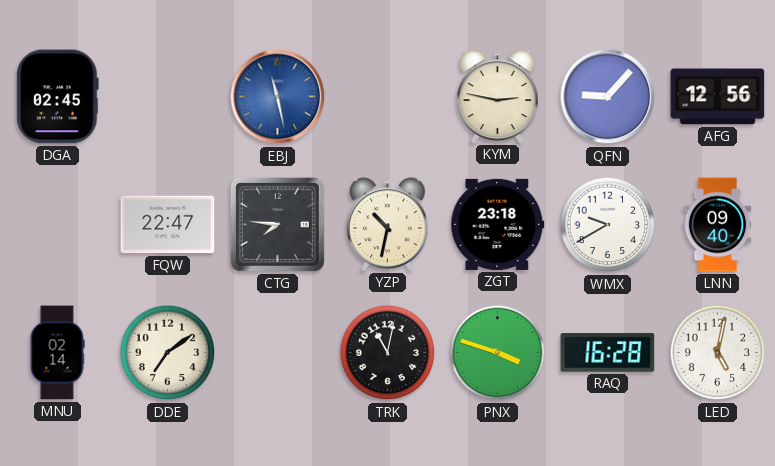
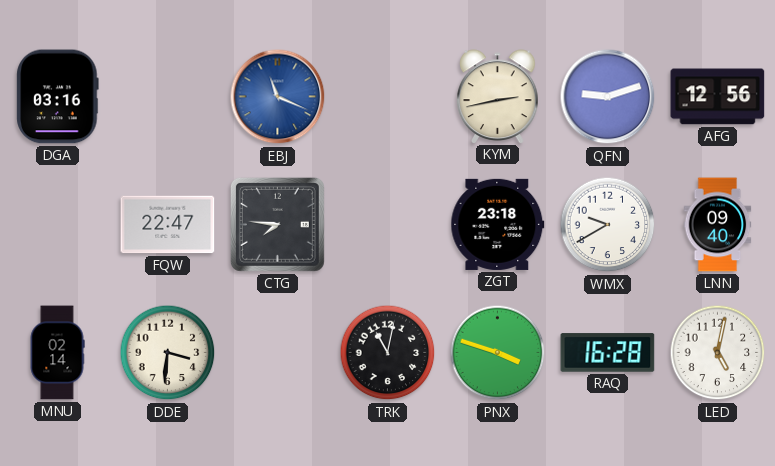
DGA: 02:45 -> 03:16 (58, 97)
EBJ: 11:28 -> 11:19 (278, 97)
KYM: 2:47 -> 2:43 (498, 96)
QFN: 9:07 -> 9:12 (608, 97)
YZP: 10:32 -> none (388, 224)
DDE: 7:09 -> 3:31 (168, 353)
